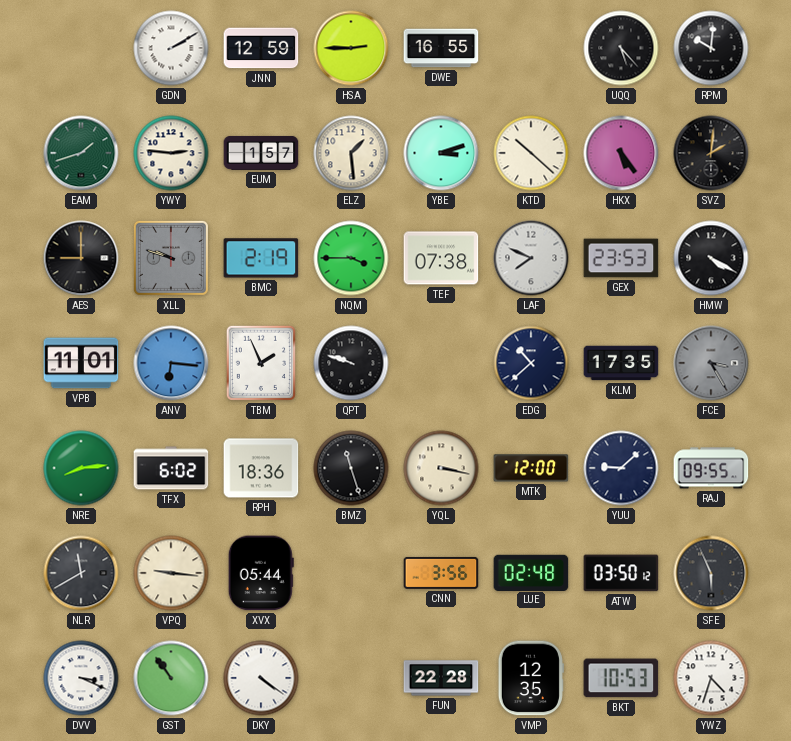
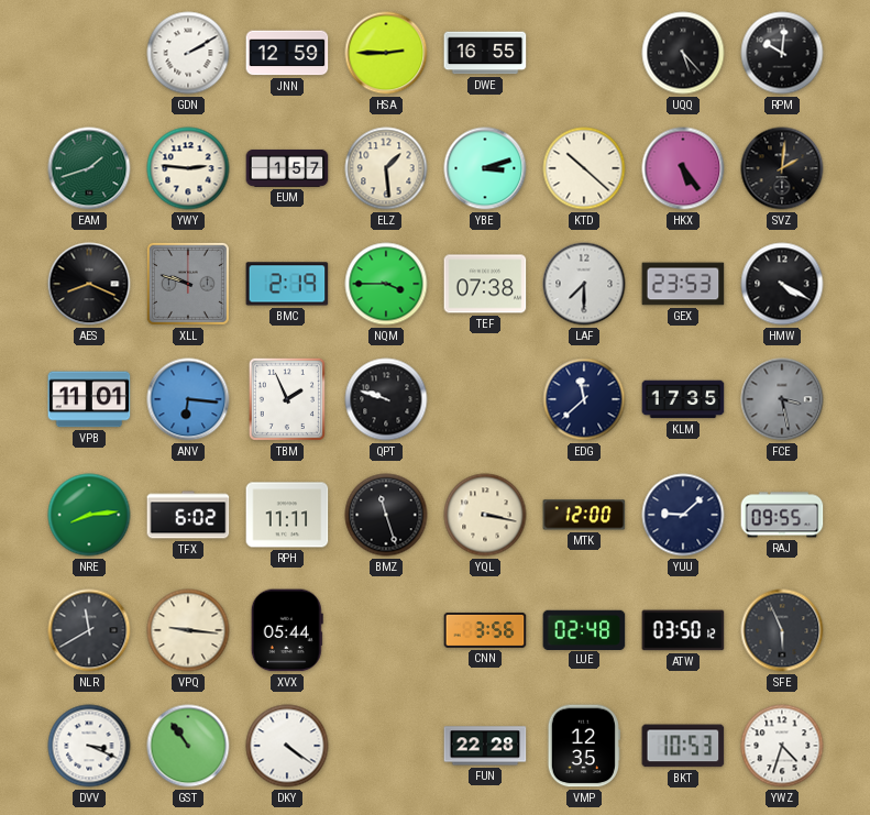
AES: 9:00 -> 8:19 (89, 284)
LAF: 7:49 -> 7:30 (584, 284)
EDG: 10:38 -> 11:38 (584, 399)
FCE: 3:25 -> 3:28 (782, 399)
RPH: 18:36 -> 11:11 (287, 515)
